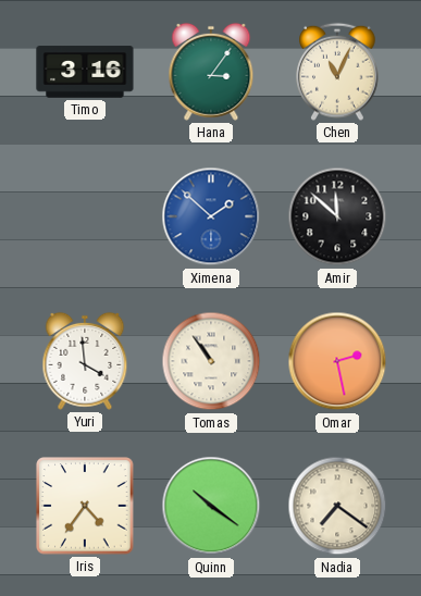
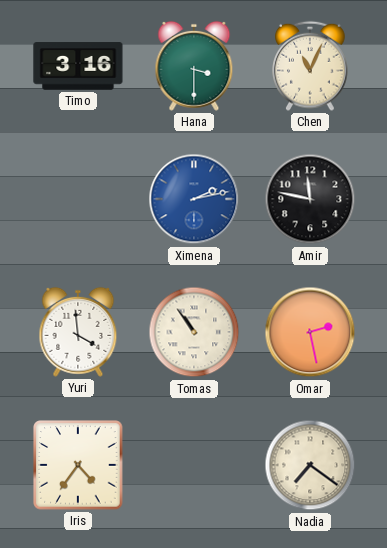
Hana: 3:06 -> 3:30 (194, 66)
Ximena: 1:52 -> 2:13 (194, 199)
Amir: 11:52 -> 11:47 (310, 199)
Quinn: 10:21 -> none (211, 506)
